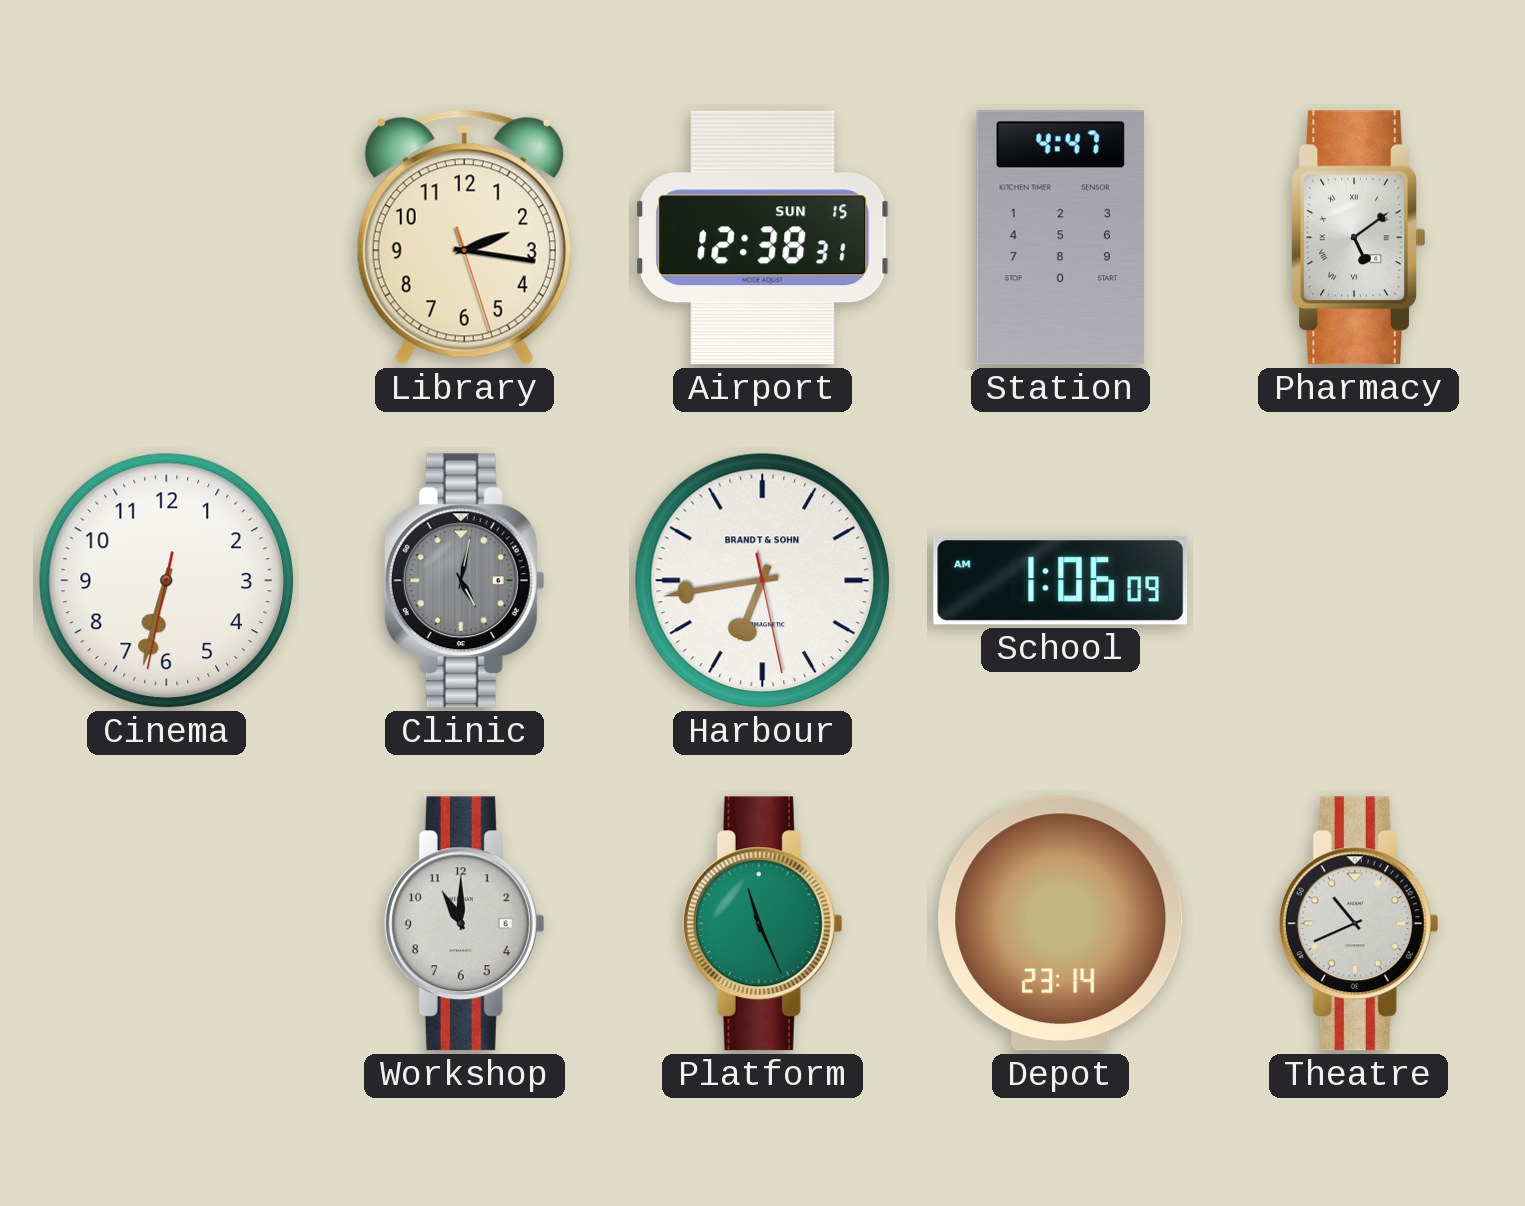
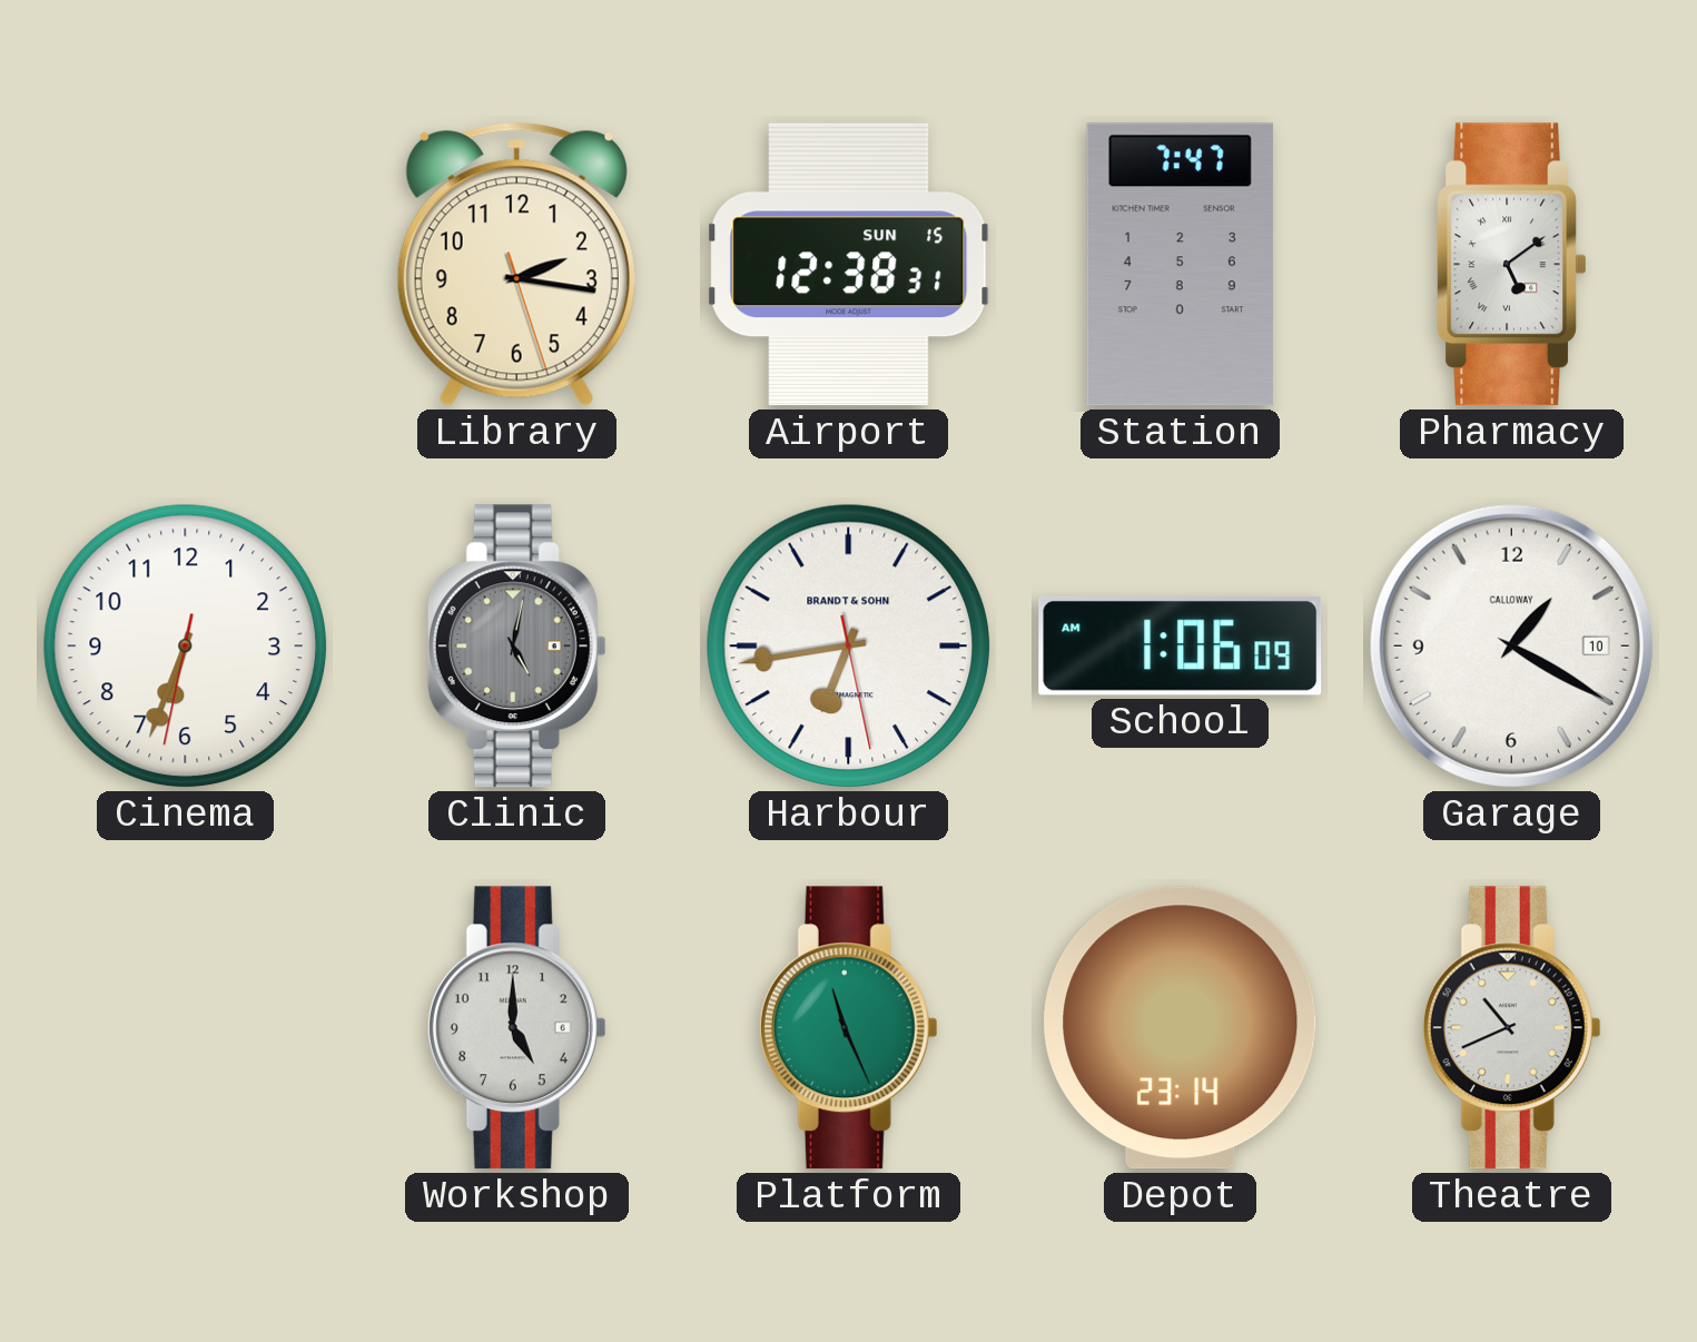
Station: 4:47 -> 7:47 (1180, 265)
Cinema: 6:32 -> 6:33 (185, 645)
Garage: none -> 1:20 (1511, 645)
Workshop: 11:00 -> 5:00 (516, 1028)
